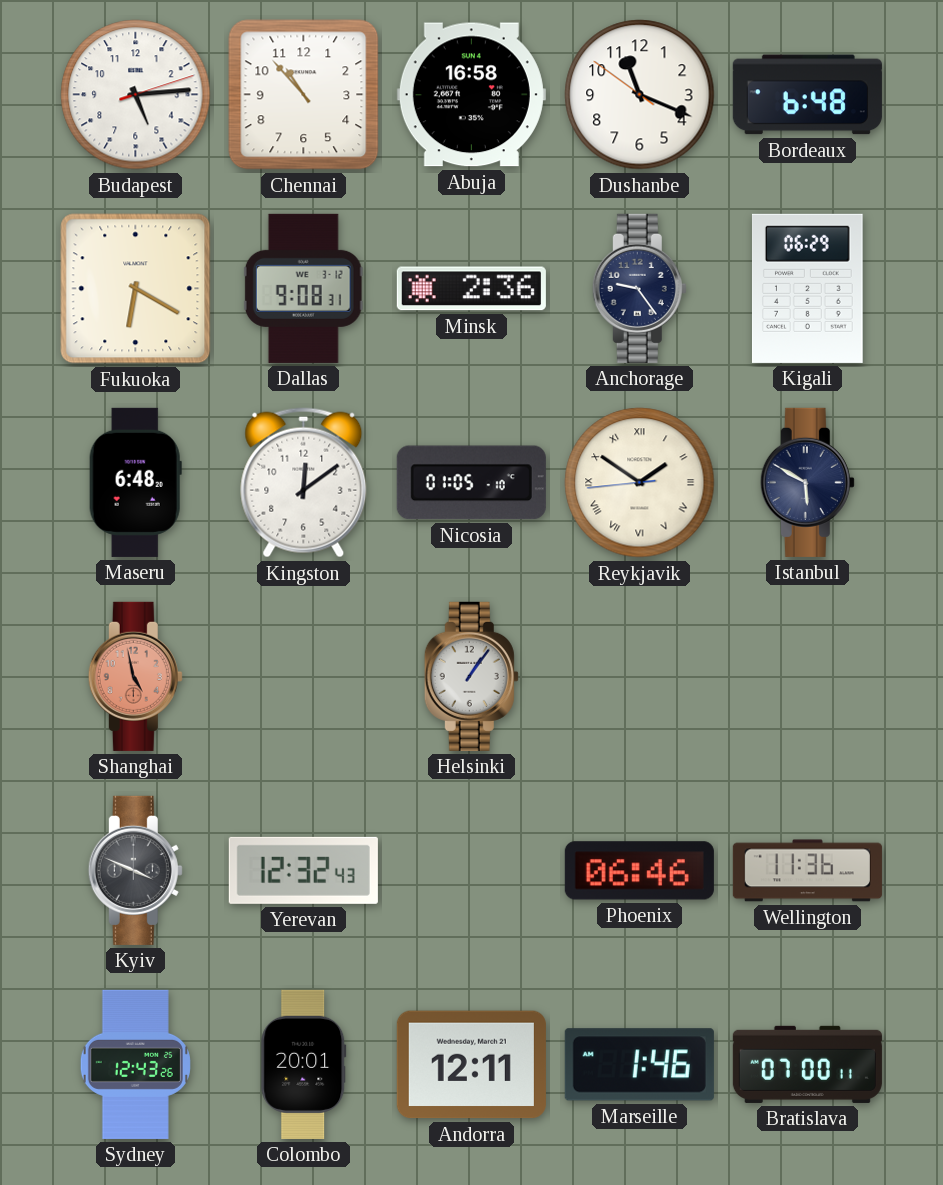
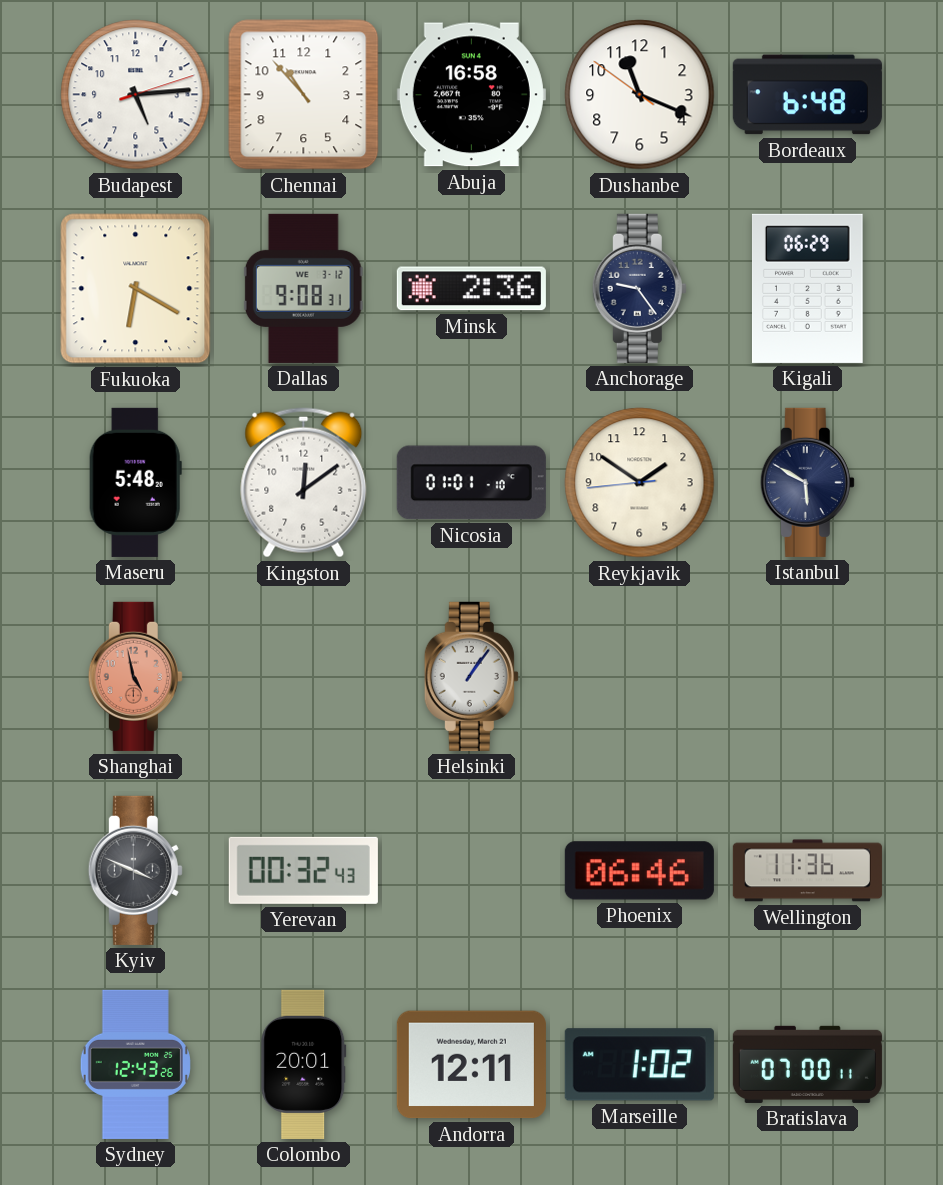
Maseru: 6:48 -> 5:48 (135, 482)
Nicosia: 01:05 -> 01:01 (471, 483)
Reykjavik numerals: Roman -> Arabic (640, 483)
Yerevan: 12:32 -> 00:32 (303, 870)
Marseille: 1:46 -> 1:02 (639, 1065)
